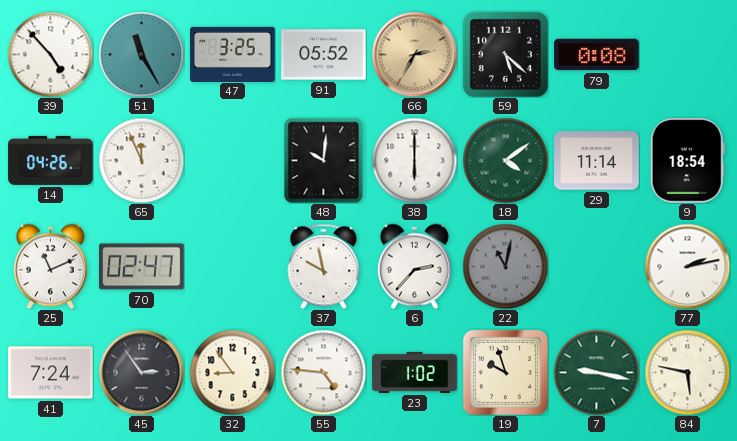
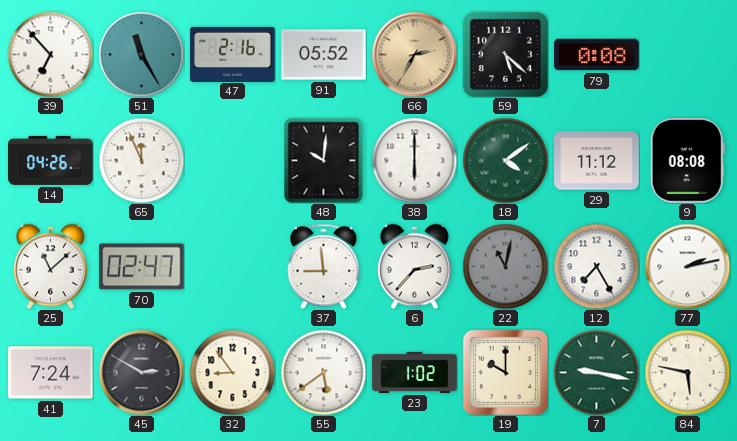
39: 4:53 -> 6:53 (50, 54)
47: 3:25 -> 2:16 (233, 54)
29: 11:14 -> 11:12 (597, 161)
9: 18:54 -> 08:08 (687, 161)
25: 11:11 -> 11:08 (50, 266)
37: 9:58 -> 8:59 (324, 266)
12: none -> 7:25 (596, 266)
45: 2:54 -> 2:50 (141, 372)
55: 4:46 -> 5:39 (323, 372)
19: 9:57 -> 10:00 (505, 372)
